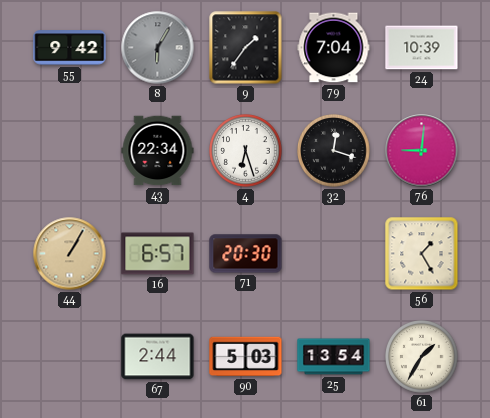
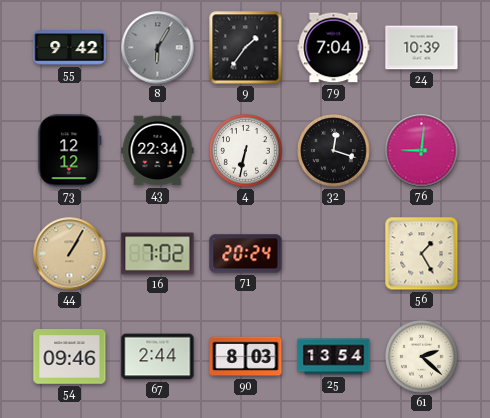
73: none -> 12:12 (70, 151)
4: 6:27 -> 6:32 (246, 151)
16: 6:57 -> 7:02 (158, 254)
71: 20:30 -> 20:24 (246, 254)
54: none -> 09:46 (70, 357)
90: 5:03 -> 8:03 (246, 357)
61: 1:35 -> 2:22 (422, 357)
